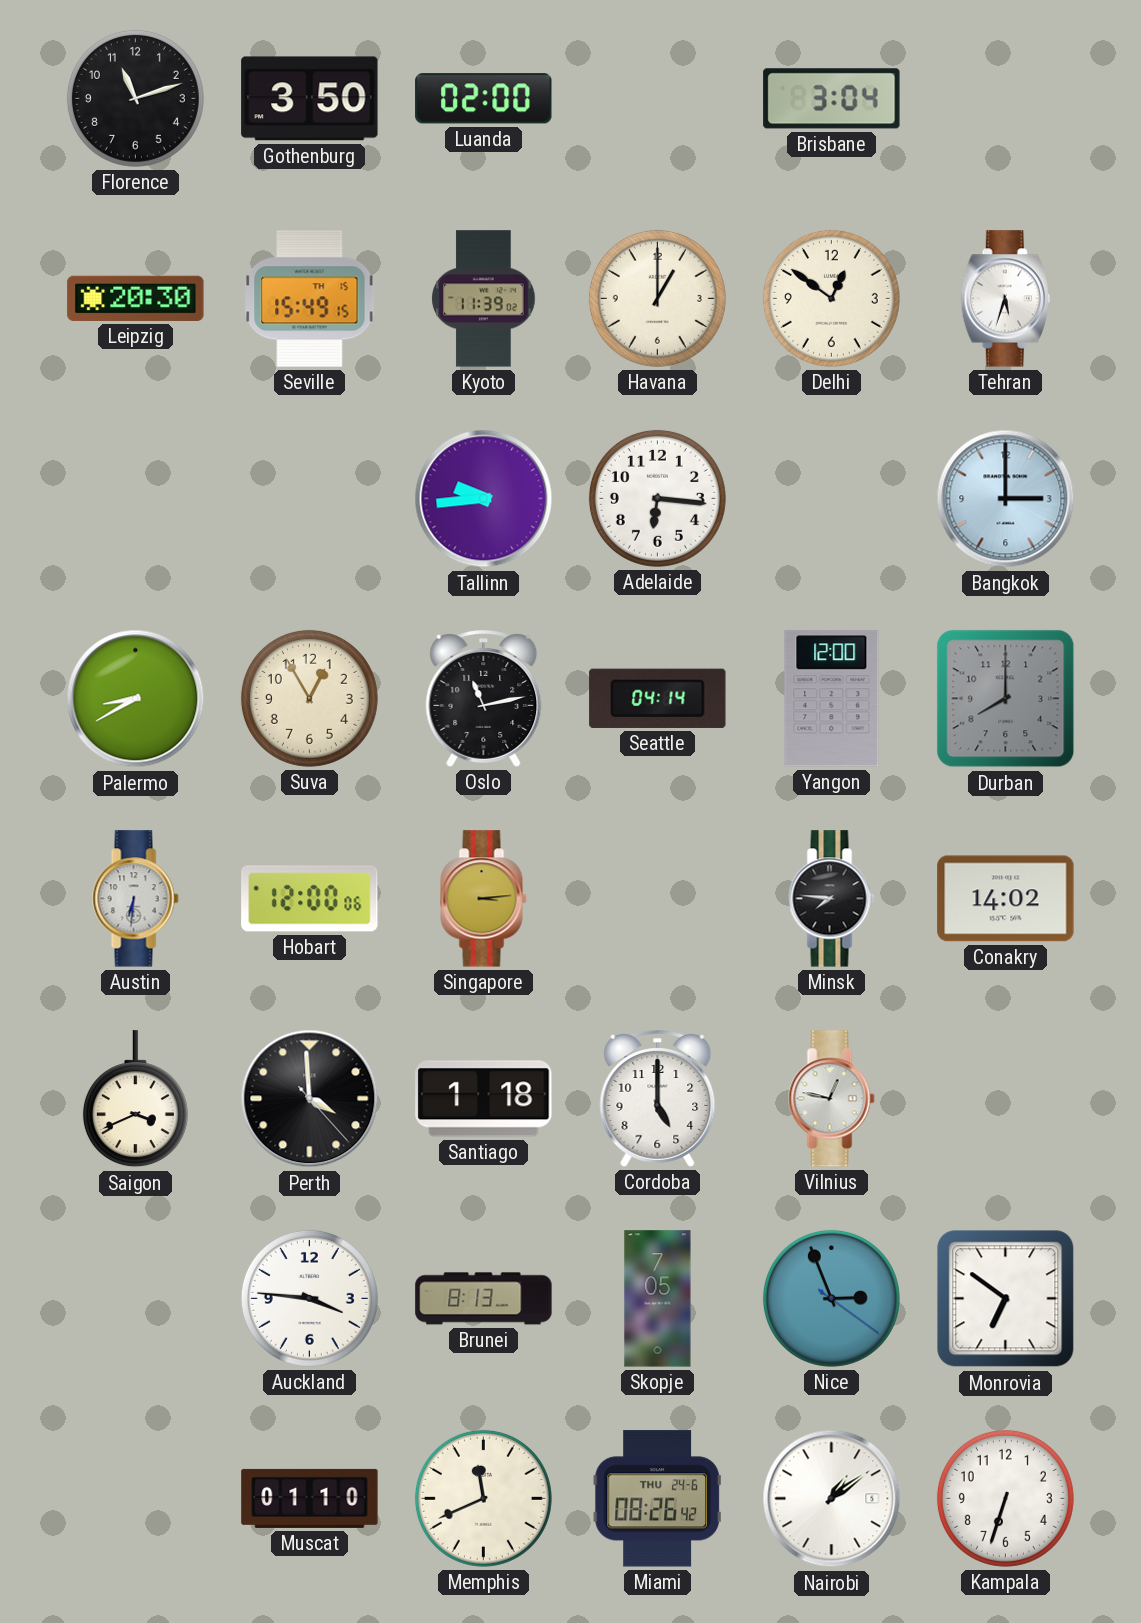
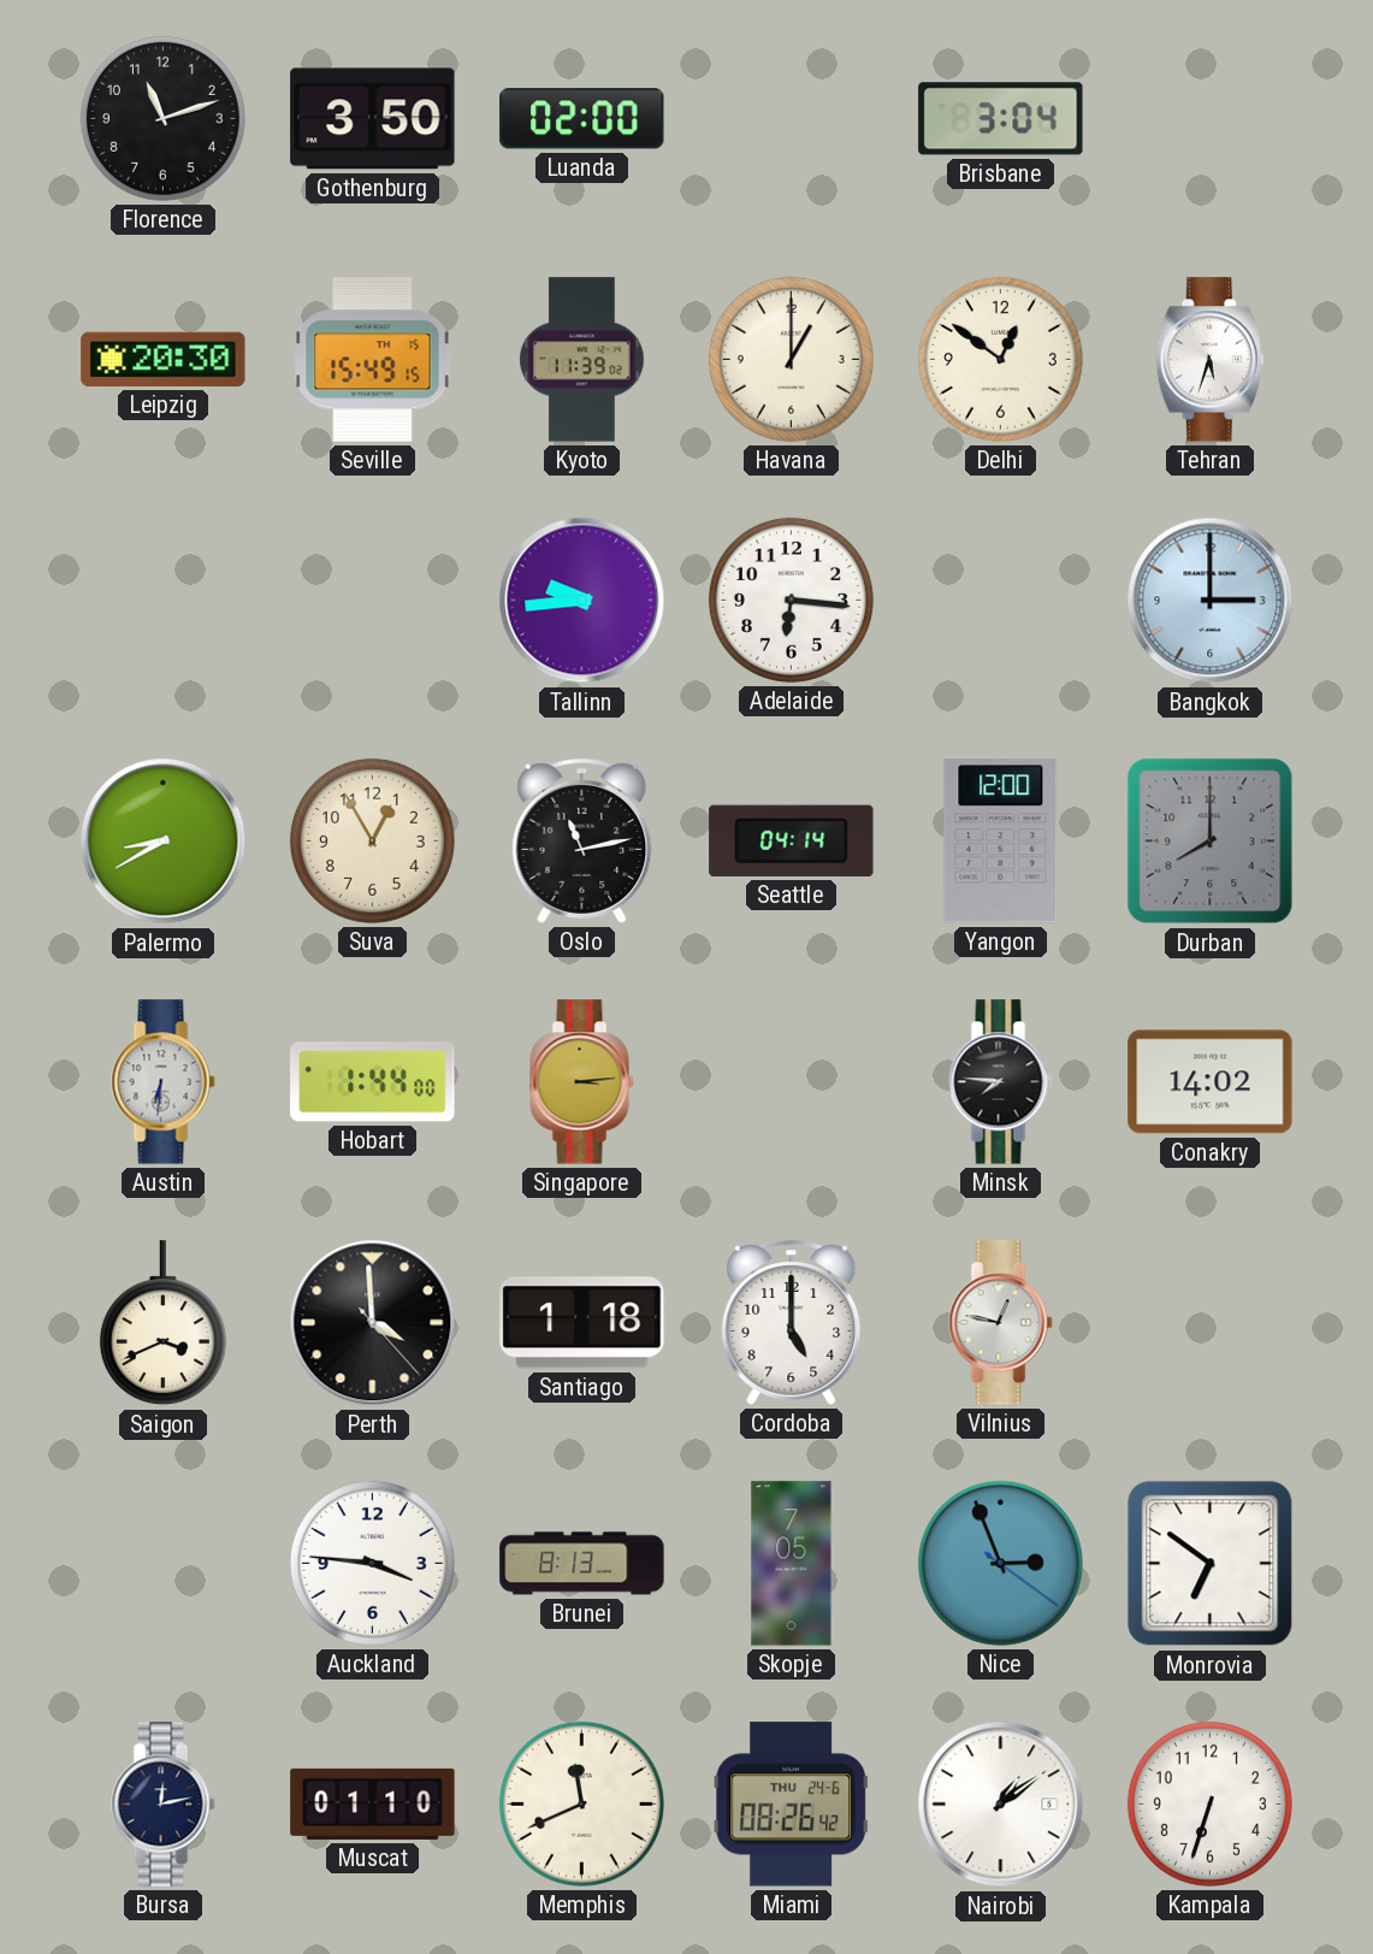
Hobart: 12:00 -> 1:44 (373, 1082)
Bursa: none -> 12:13 (164, 1805)
